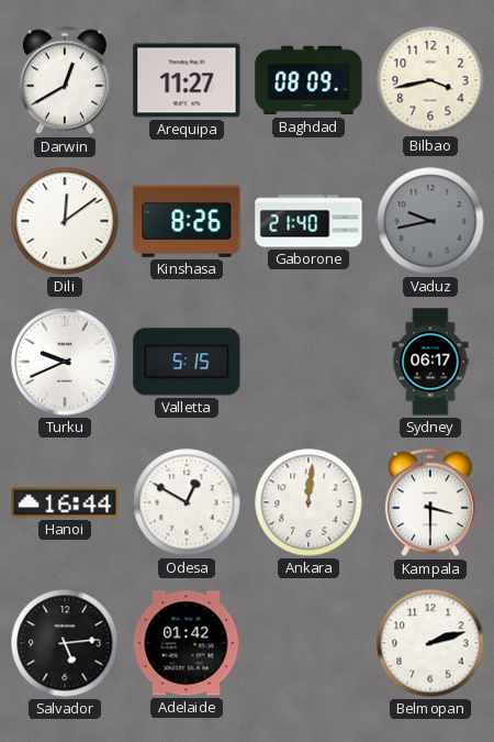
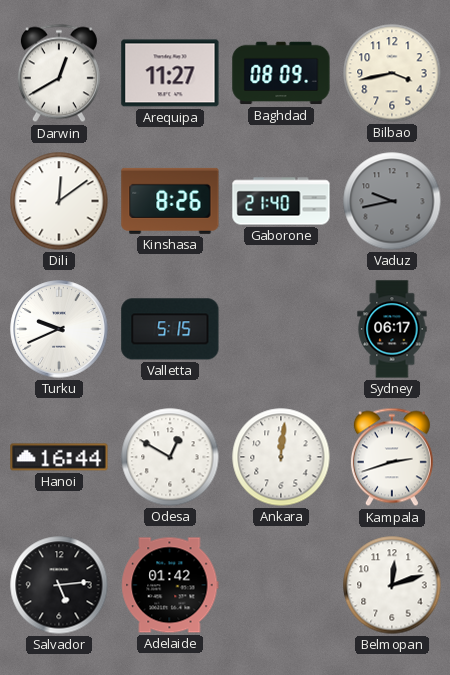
Kampala: 3:30 -> 2:42 (392, 457)
Belmopan: 2:12 -> 12:12 (392, 585)
